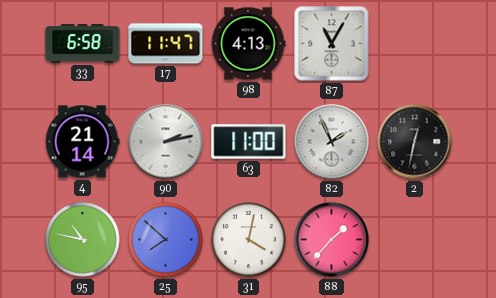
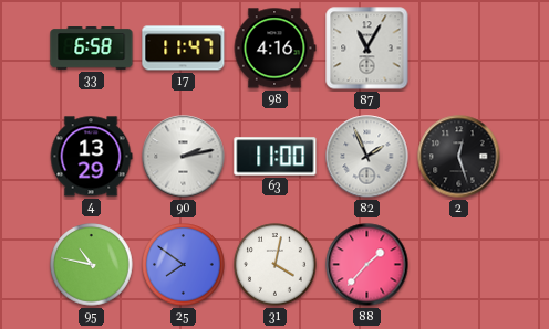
98: 4:13 -> 4:16 (274, 49)
4: 21:14 -> 13:29 (91, 157)
2: 12:32 -> 12:27 (459, 157)
25: 7:52 -> 7:51 (184, 265)
